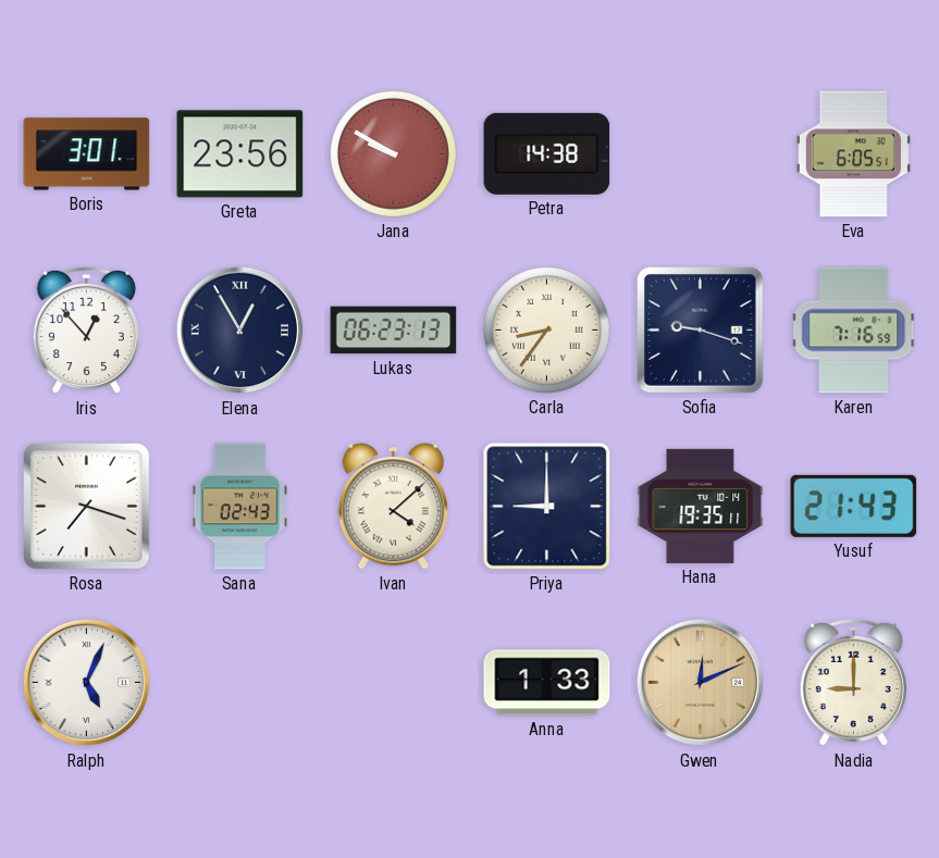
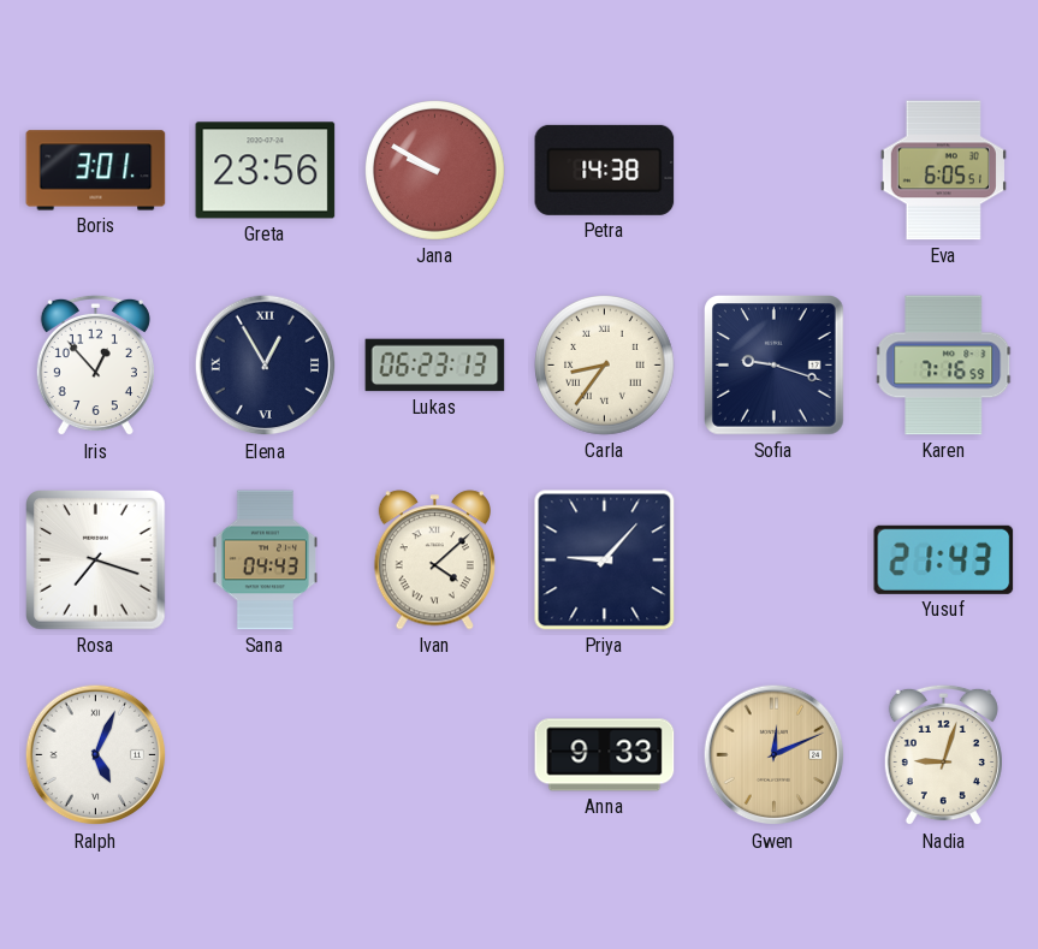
Sana: 02:43 -> 04:43 (265, 560)
Priya: 9:00 -> 9:07 (605, 560)
Hana: 19:35 -> none (701, 506)
Anna: 1:33 -> 9:33 (605, 755)
Nadia: 9:00 -> 9:03 (943, 755)
